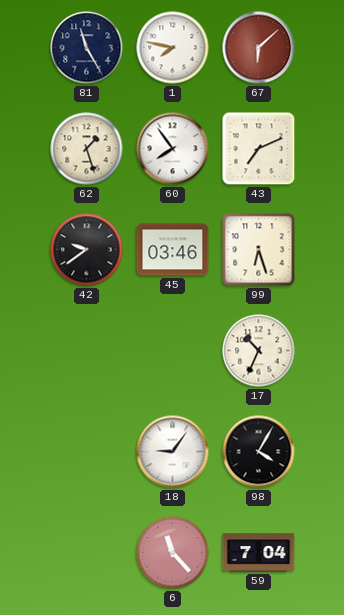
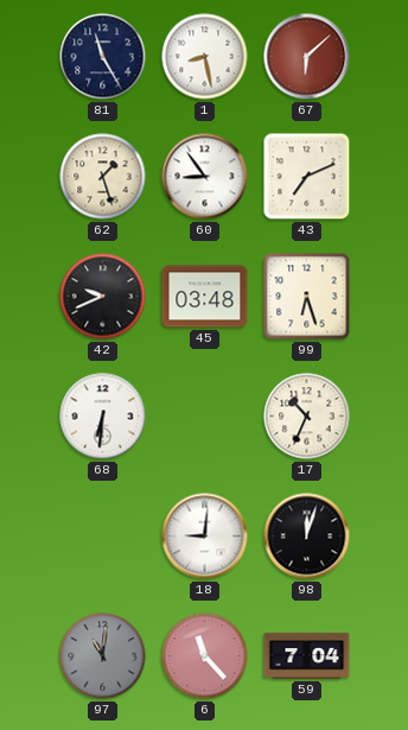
1: 7:47 -> 8:28 (205, 57)
60: 7:54 -> 8:54 (205, 177)
42: 9:39 -> 9:41 (103, 297)
45: 03:46 -> 03:48 (205, 297)
68: none -> 6:31 (103, 417)
18: 9:06 -> 9:01 (205, 537)
98: 4:05 -> 12:03 (307, 537)
97: none -> 11:01 (103, 656)
